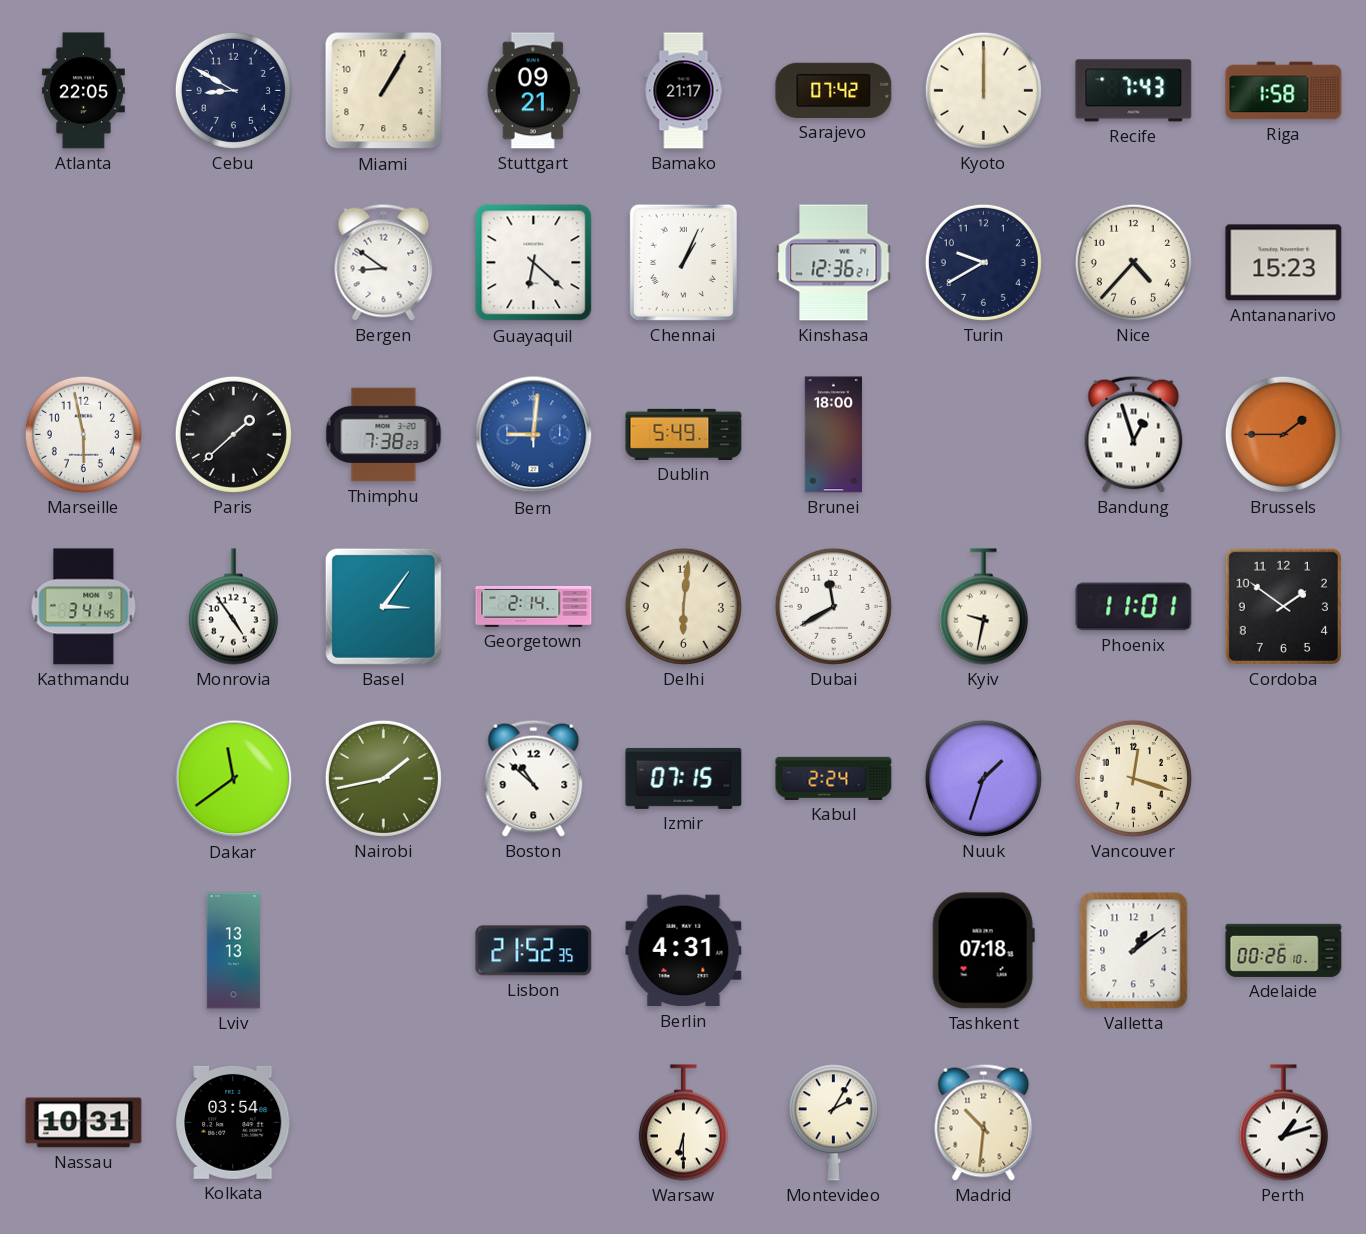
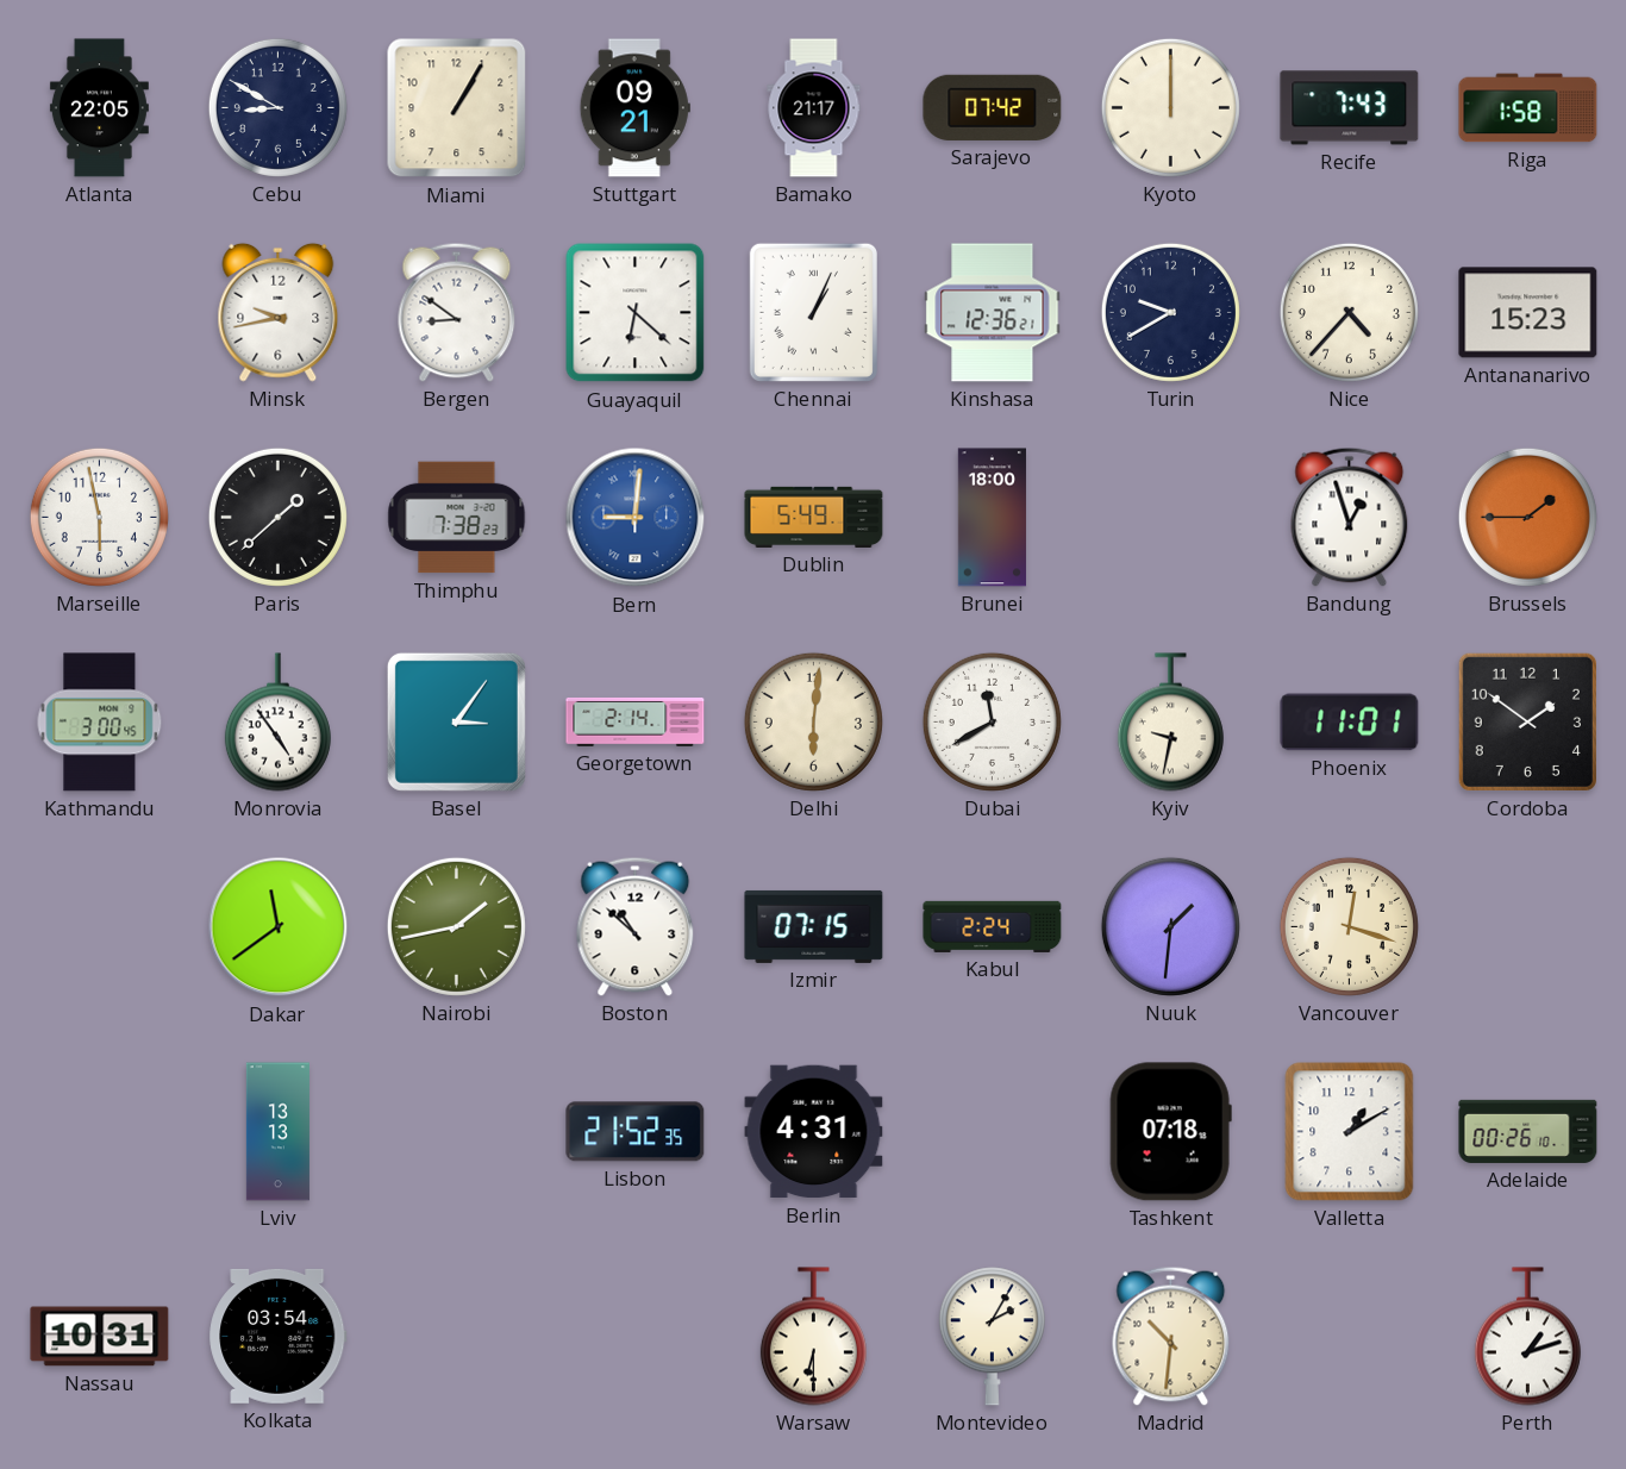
Minsk: none -> 9:43 (279, 312)
Kathmandu: 3:41 -> 3:00 (100, 723)
Nuuk: 1:33 -> 1:31 (1170, 926)
Valletta: 1:09 -> 1:10 (1350, 1132)
